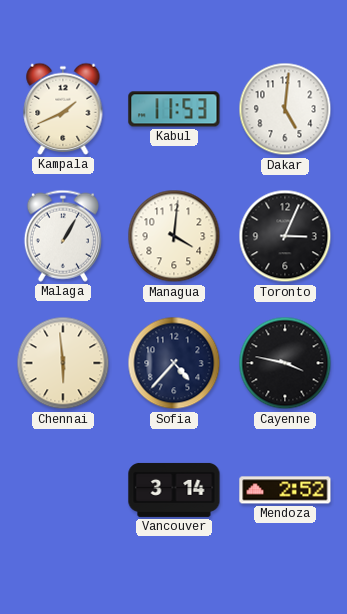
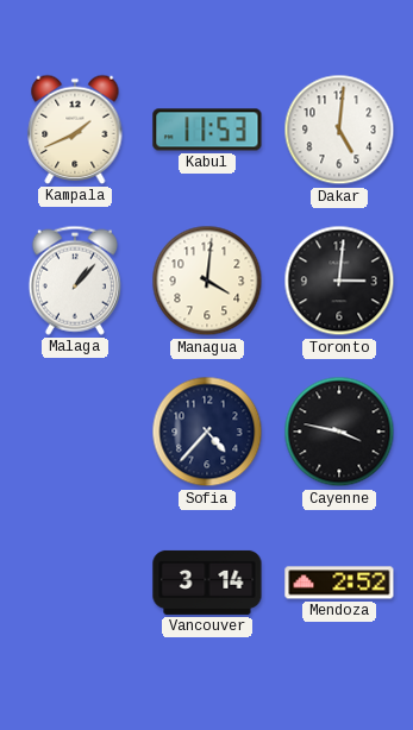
Malaga: 1:05 -> 1:07 (75, 281)
Toronto: 3:04 -> 3:01 (339, 281)
Chennai: 5:59 -> none (63, 363)
